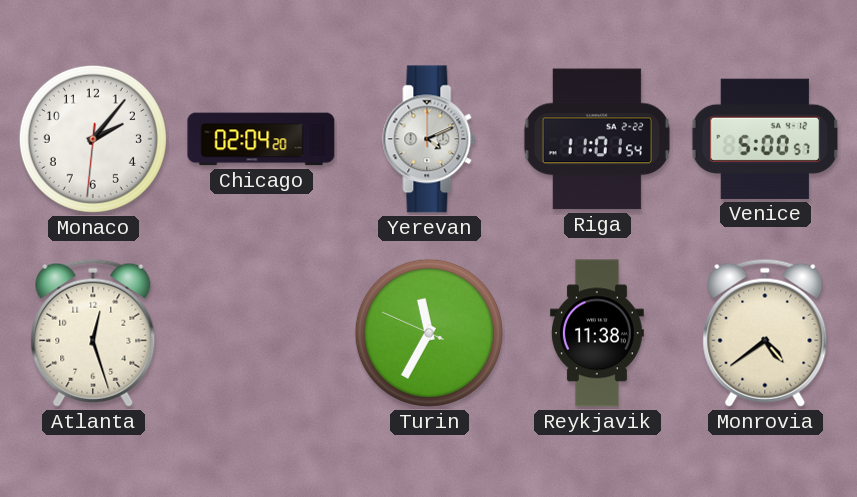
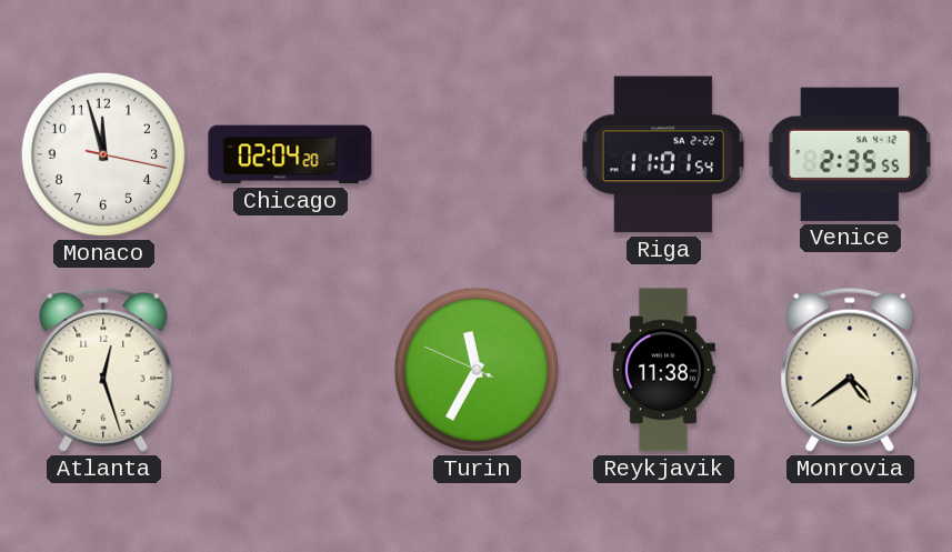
Monaco: 2:06 -> 11:57 (103, 154)
Yerevan: 4:11 -> none (429, 139)
Venice: 5:00 -> 2:35 (849, 154)
